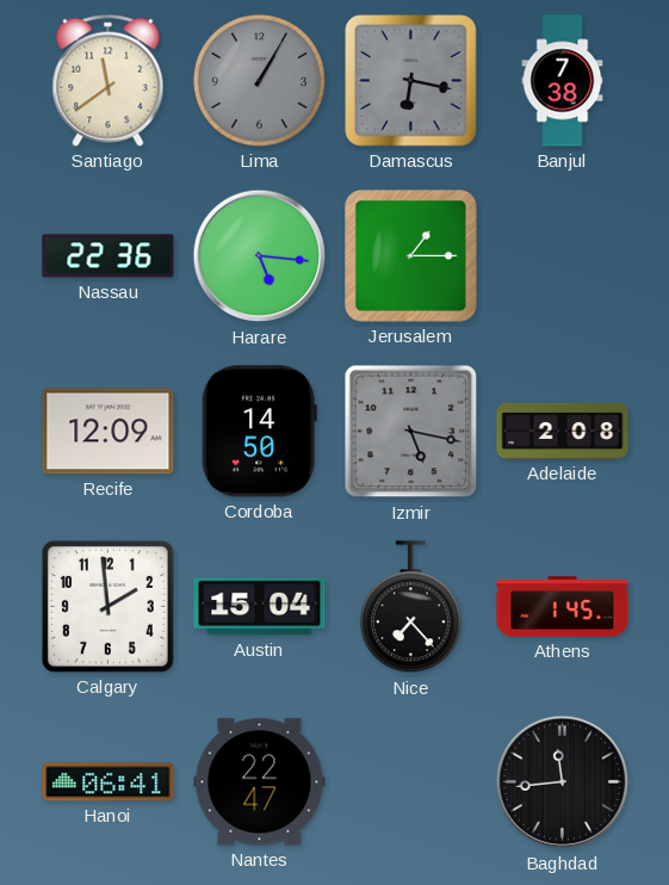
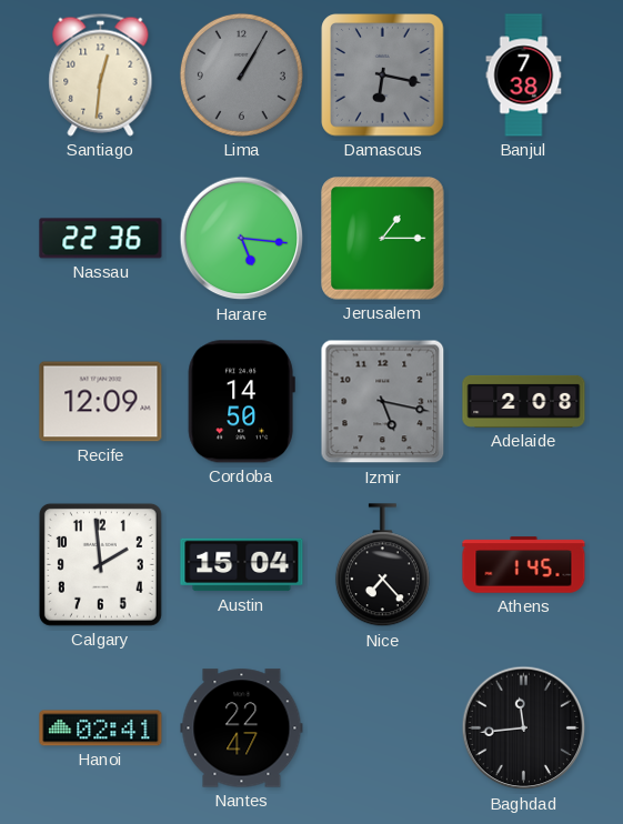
Santiago: 11:39 -> 12:31 (101, 74)
Hanoi: 06:41 -> 02:41 (101, 728)
